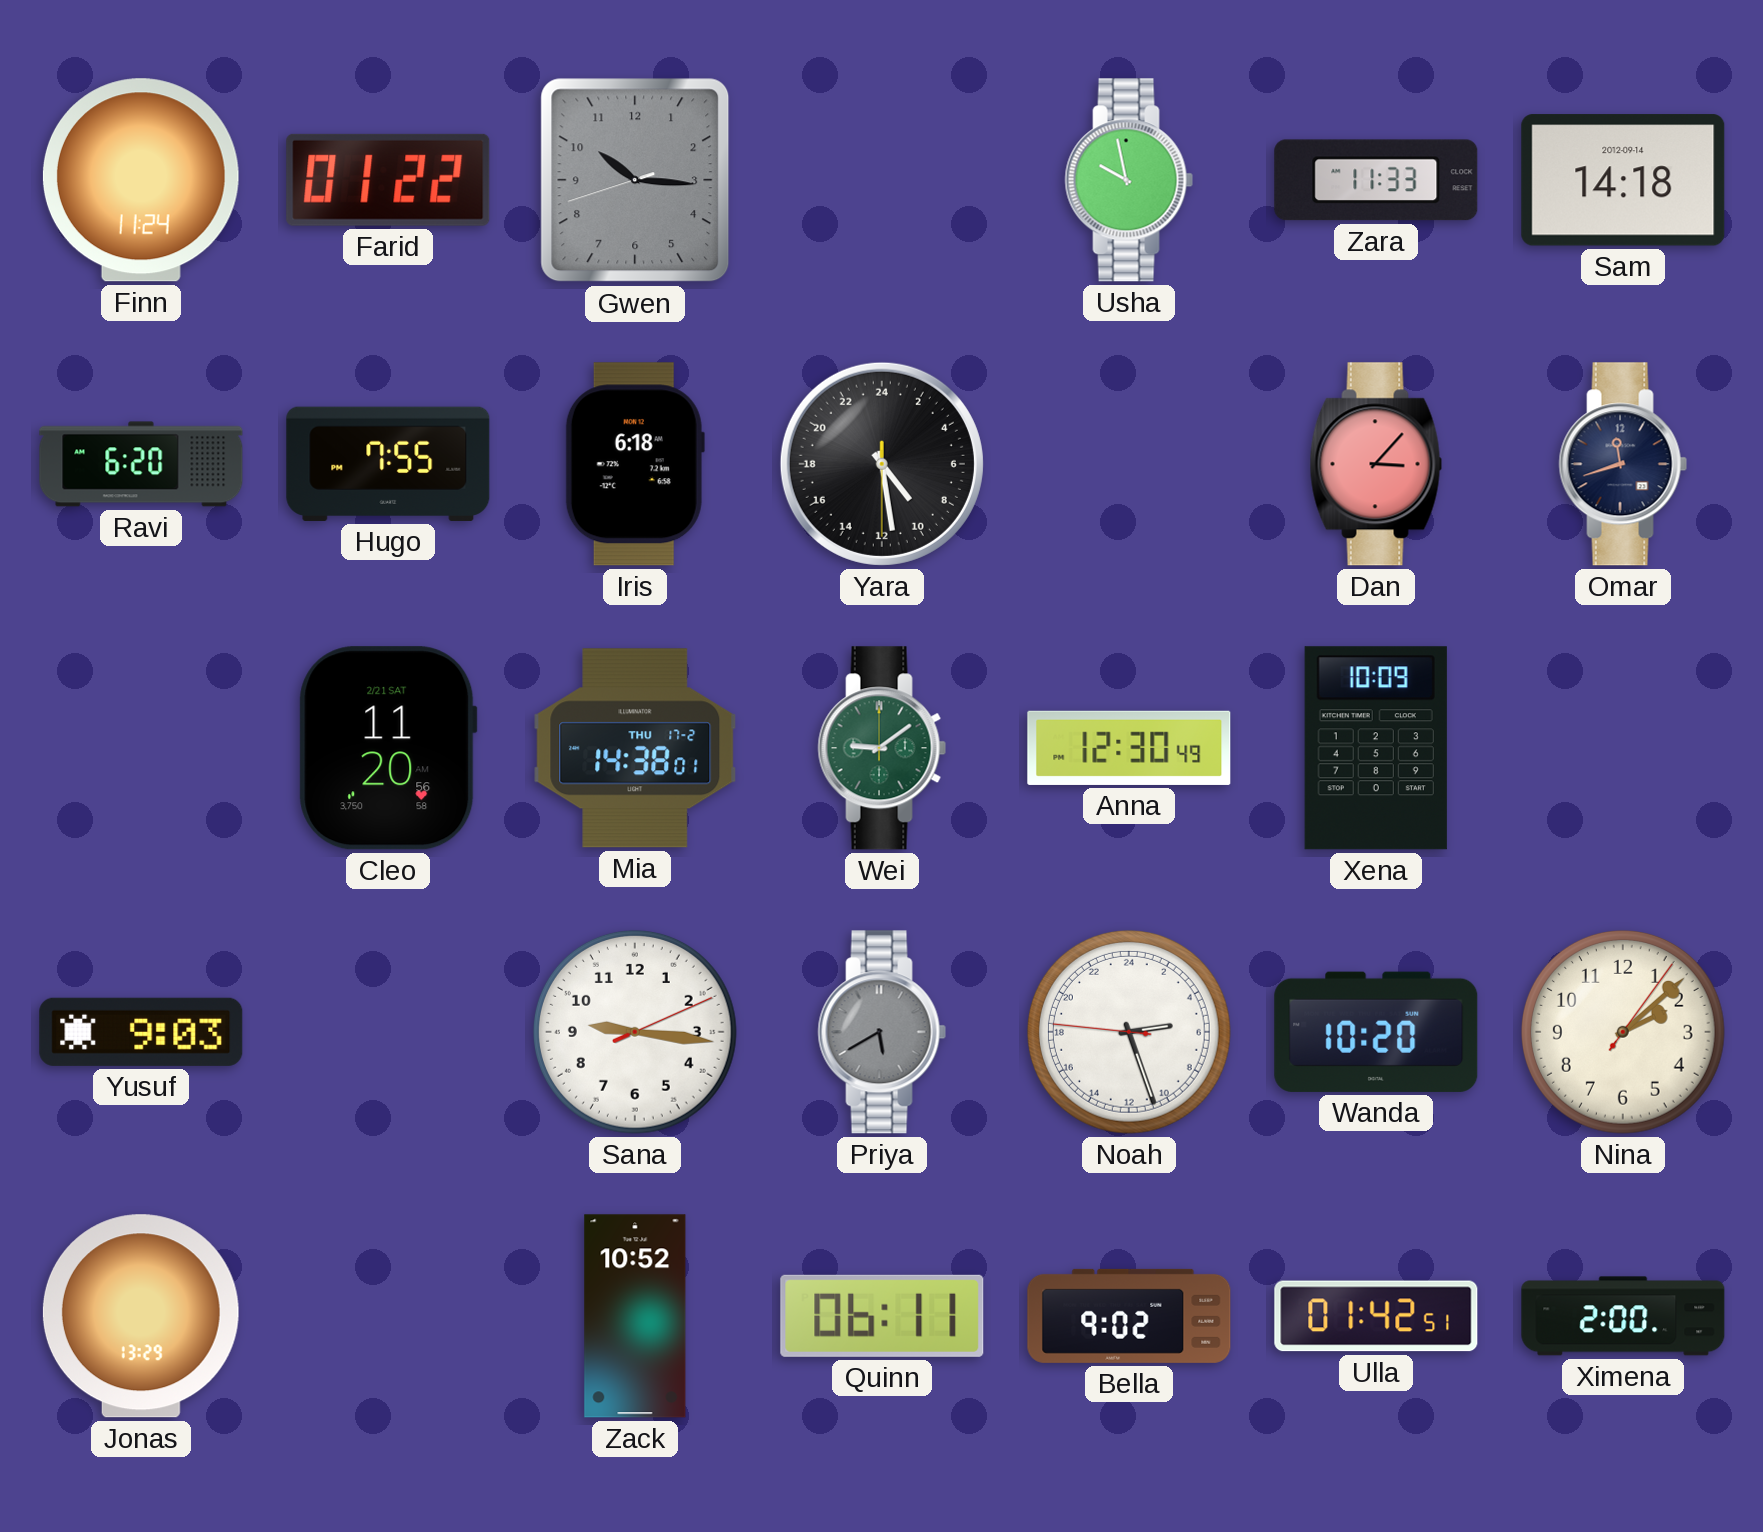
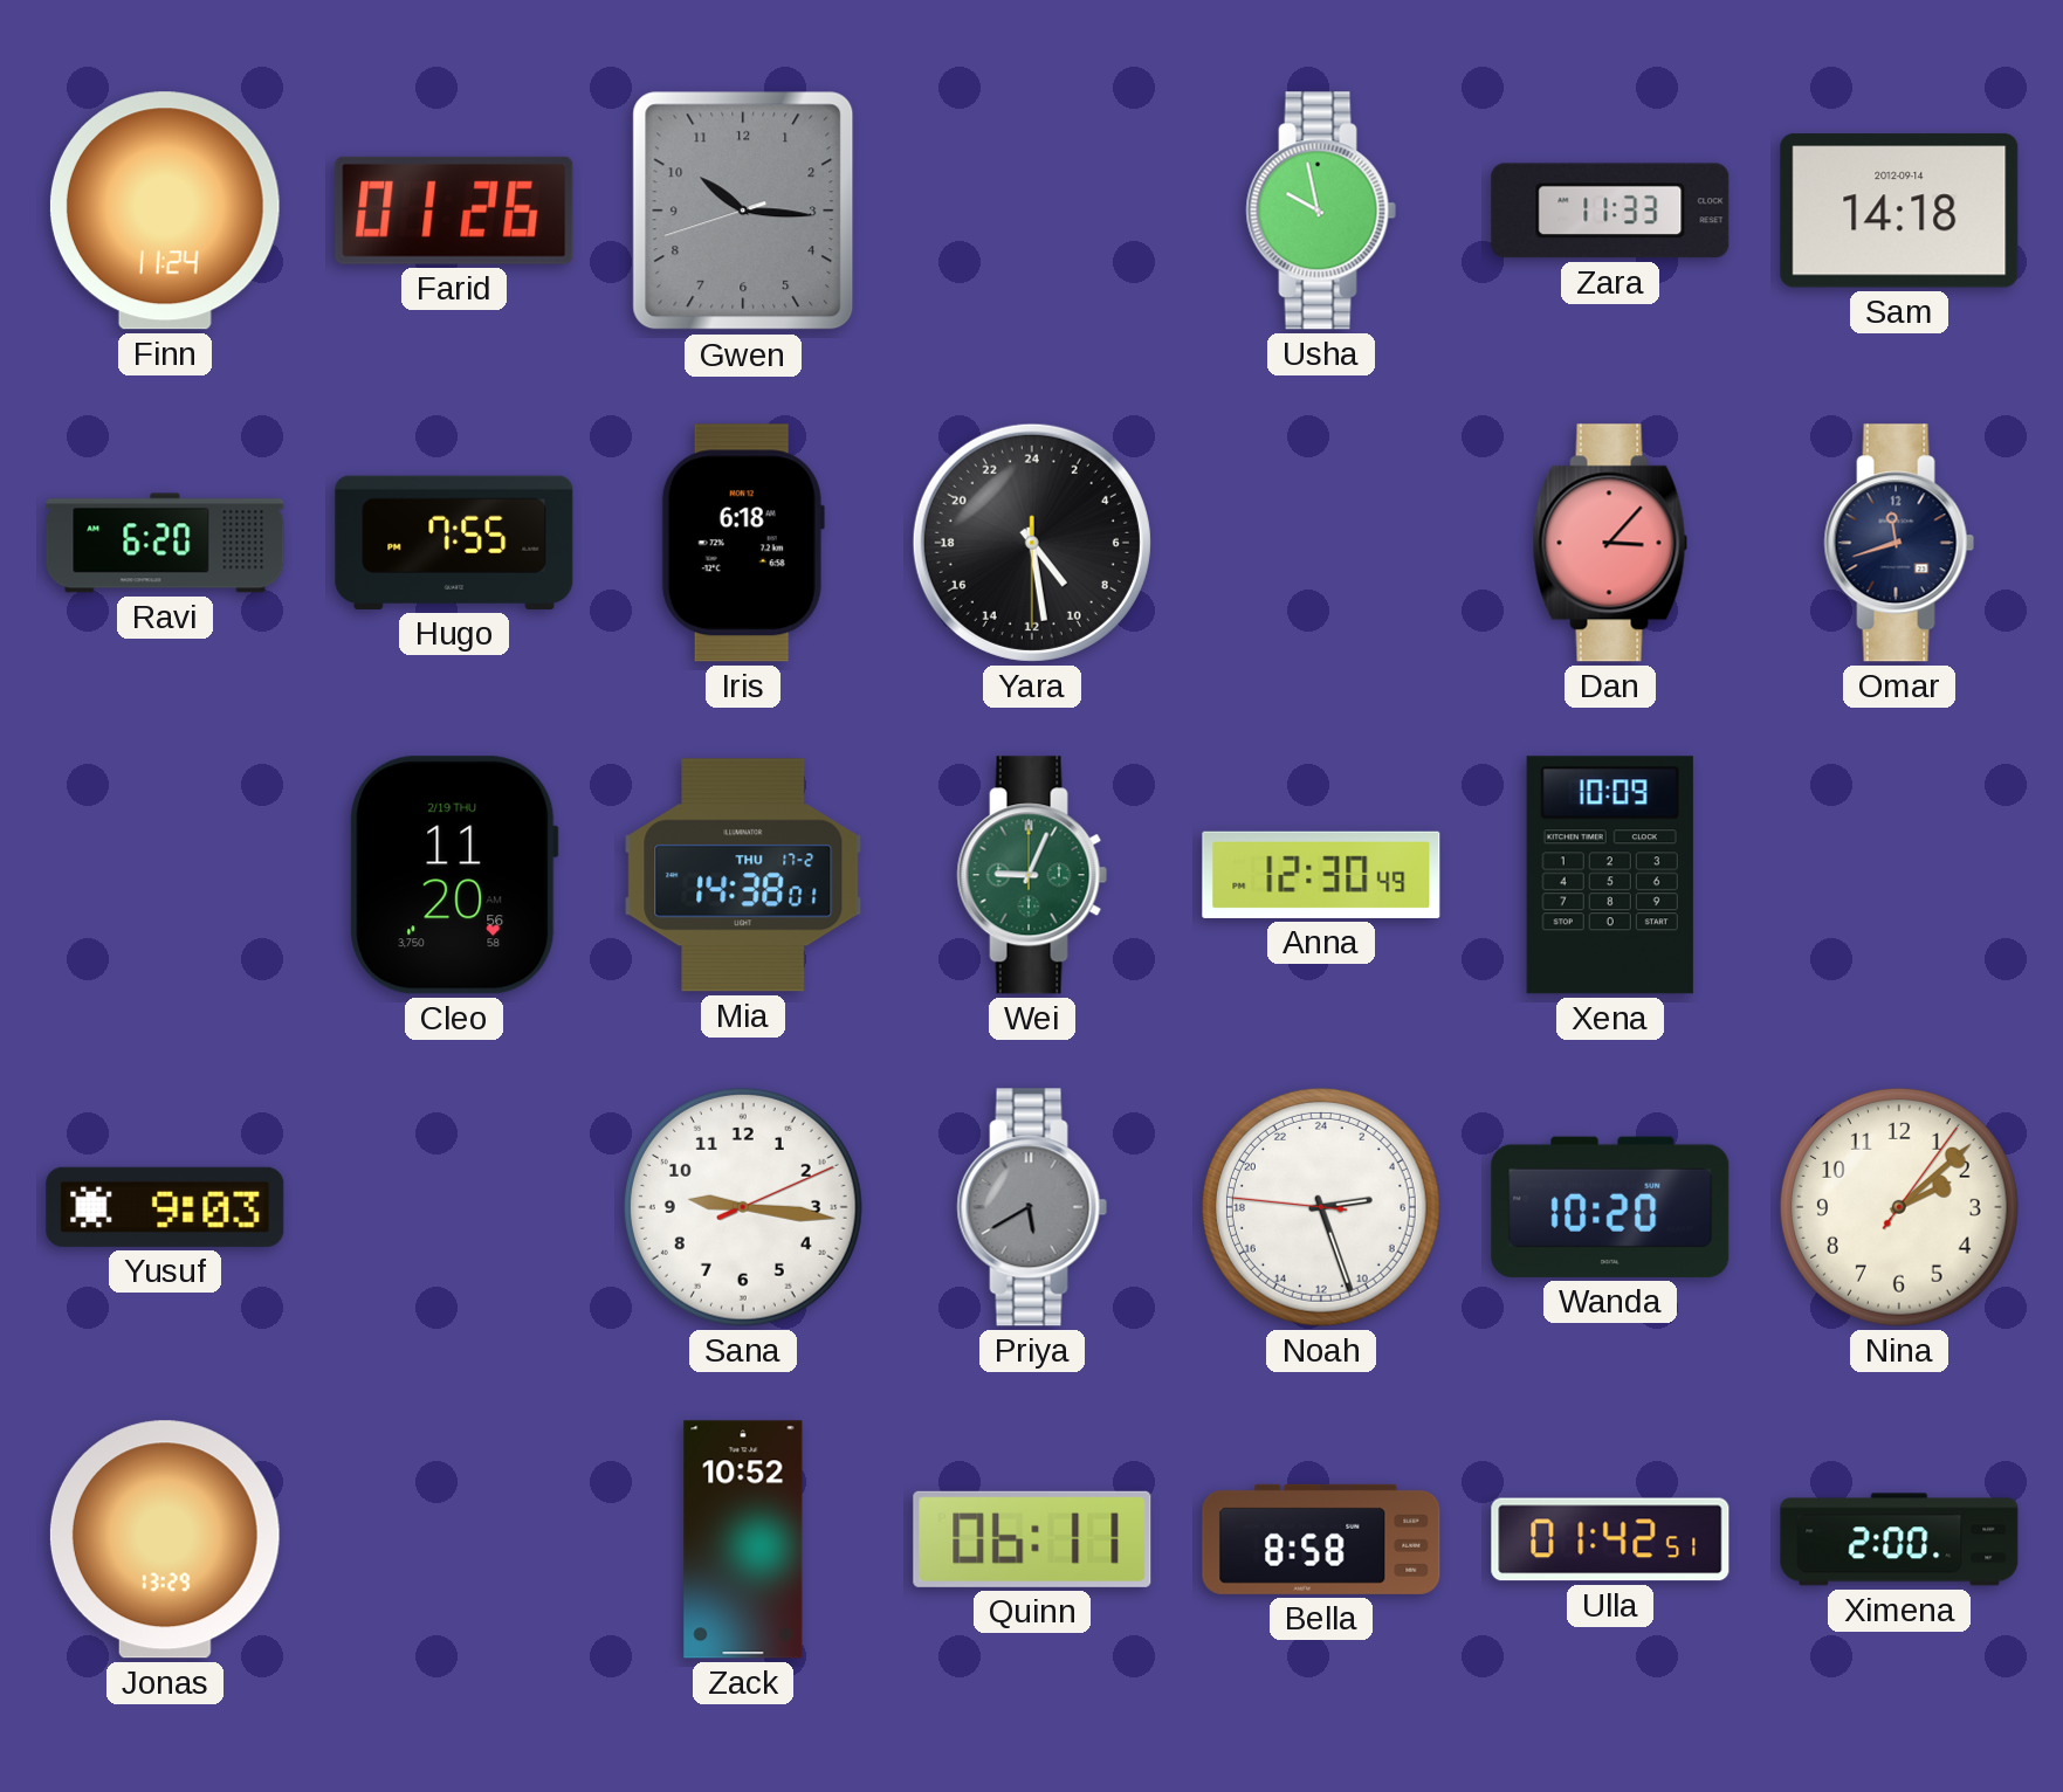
Farid: 01:22 -> 01:26 (454, 211)
Cleo date: 2/21 SAT -> 2/19 THU (454, 875)
Wei: 9:09 -> 9:04 (1032, 875)
Bella: 9:02 -> 8:58 (1321, 1539)
